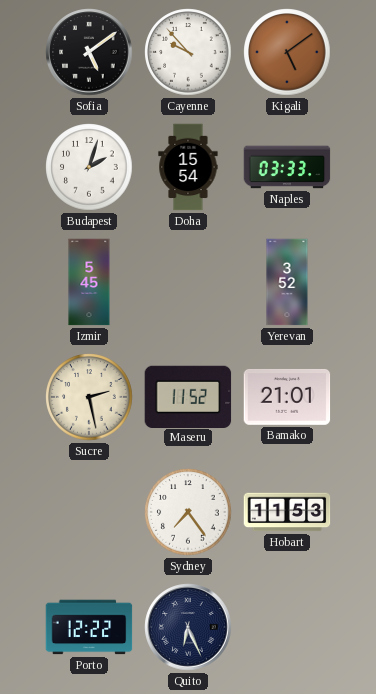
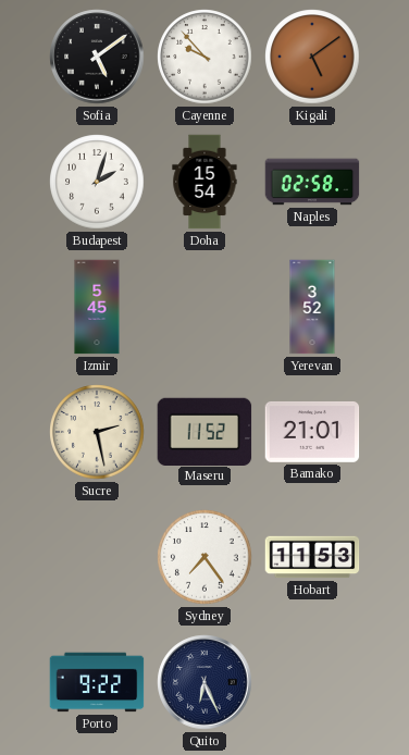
Naples: 03:33 -> 02:58 (312, 182)
Porto: 12:22 -> 9:22 (97, 682)
